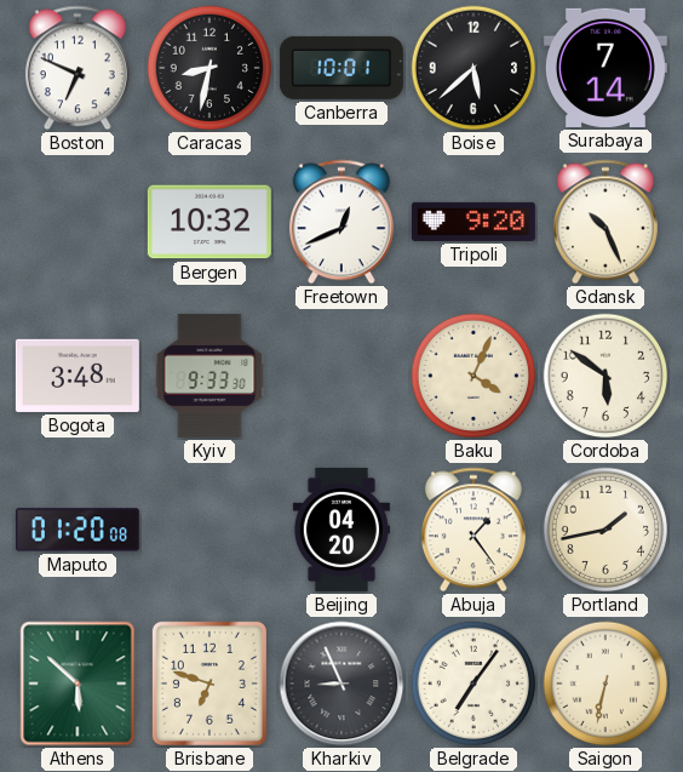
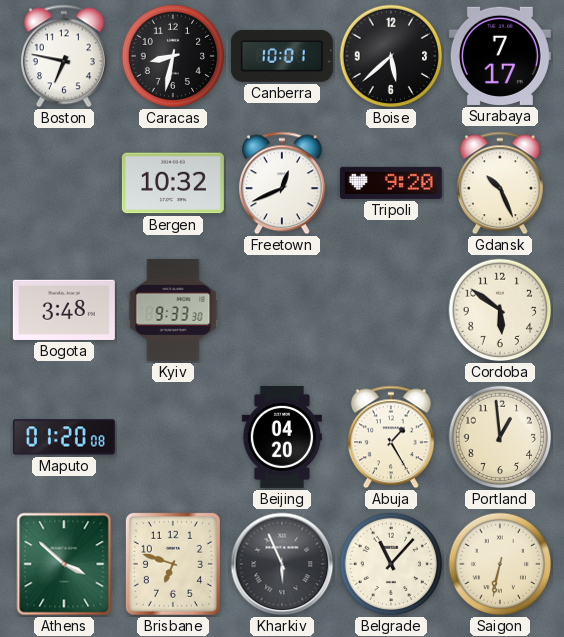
Boston: 6:49 -> 6:47 (64, 56)
Surabaya: 7:14 -> 7:17 (500, 56)
Baku: 4:04 -> none (473, 376)
Abuja: 1:24 -> 1:25 (391, 437)
Portland: 1:43 -> 12:59 (500, 437)
Athens: 5:52 -> 3:52 (64, 564)
Kharkiv: 8:56 -> 5:56 (282, 564)
Belgrade: 7:06 -> 11:07 (391, 564)
